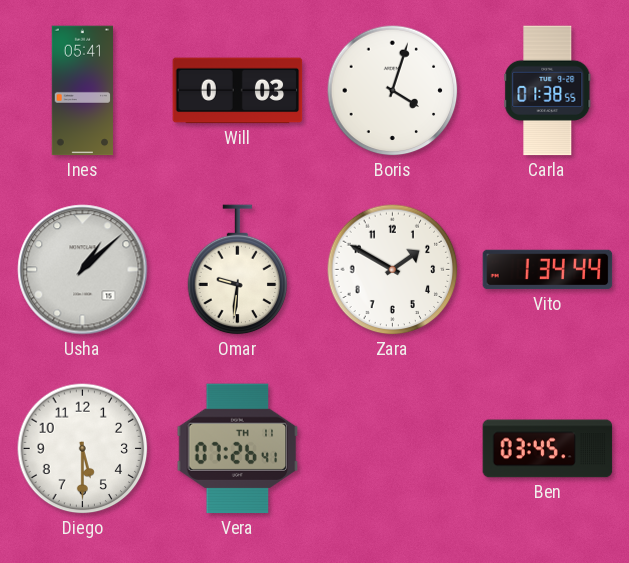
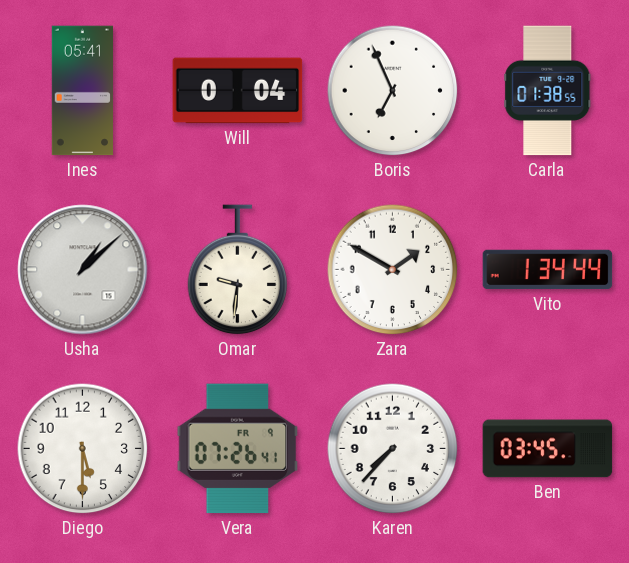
Will: 0:03 -> 0:04 (238, 91)
Boris: 4:03 -> 6:56 (393, 91)
Vera date: TH 11 -> FR 9 (238, 449)
Karen: none -> 7:37 (393, 449)
